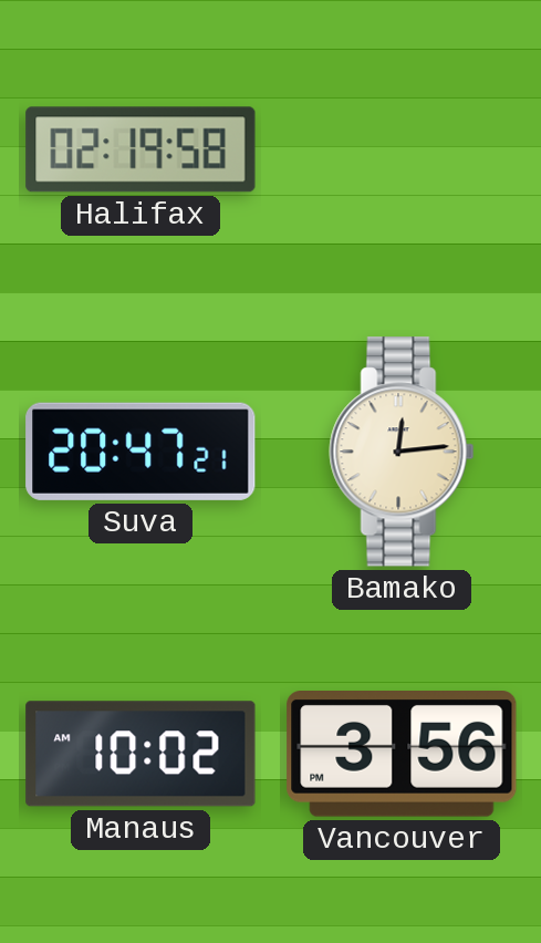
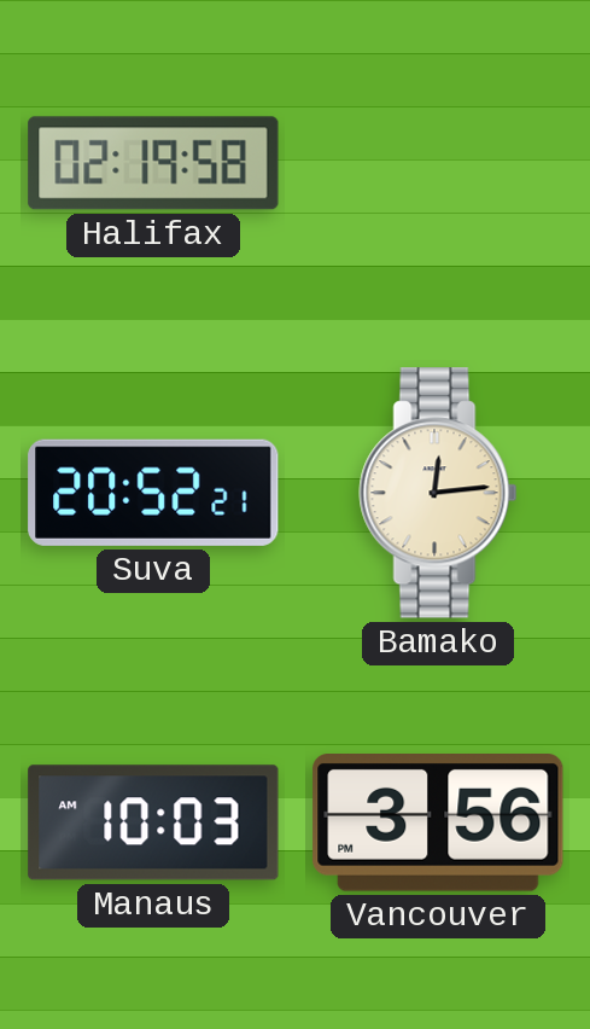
Suva: 20:47 -> 20:52 (153, 493)
Manaus: 10:02 -> 10:03 (153, 822)
